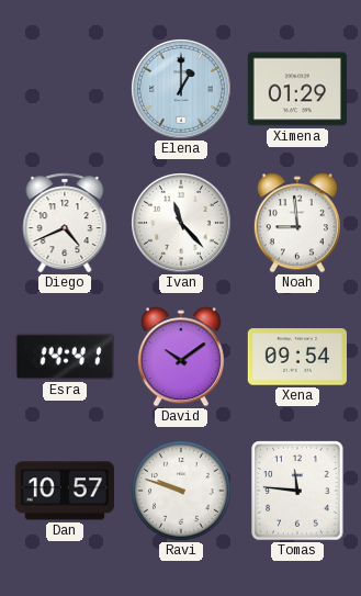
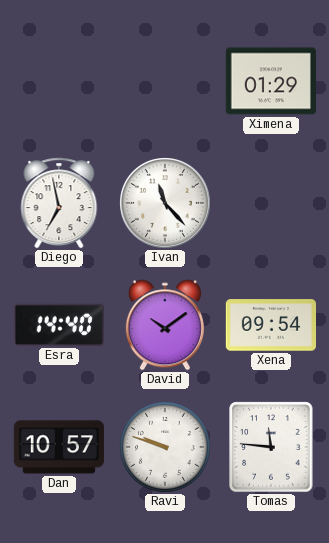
Elena: 1:00 -> none (182, 90)
Diego: 4:41 -> 6:58 (59, 203)
Noah: 8:59 -> none (297, 223)
Esra: 14:41 -> 14:40 (59, 325)
